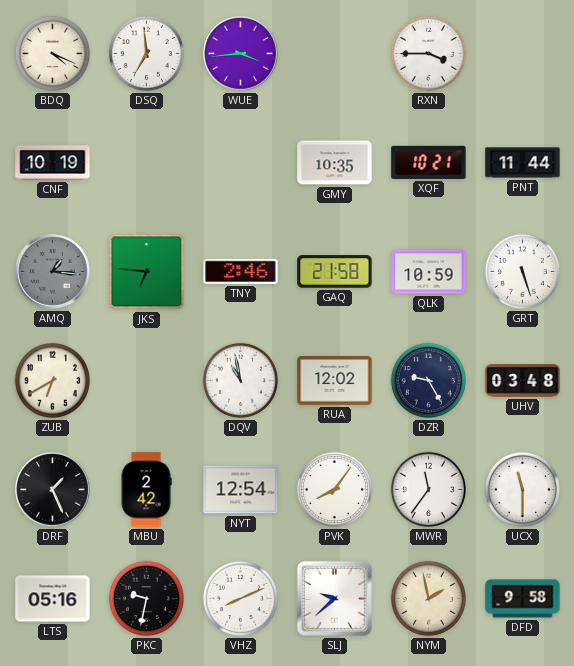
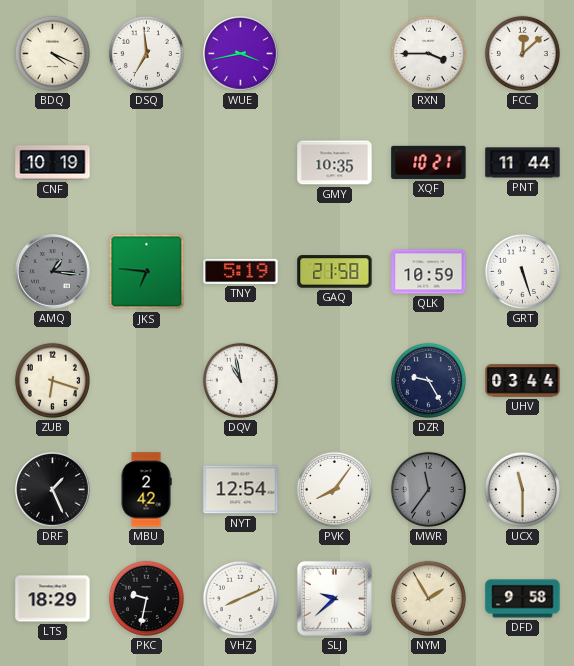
WUE: 3:44 -> 3:43 (241, 54)
FCC: none -> 12:08 (522, 53)
TNY: 2:46 -> 5:19 (241, 271)
ZUB: 6:40 -> 6:18 (52, 380)
RUA: 12:02 -> none (335, 381)
UHV: 03:48 -> 03:44 (523, 381)
MWR dial: white -> grey (428, 489)
LTS: 05:16 -> 18:29 (53, 599)
NYM: 1:58 -> 1:55 (428, 598)
